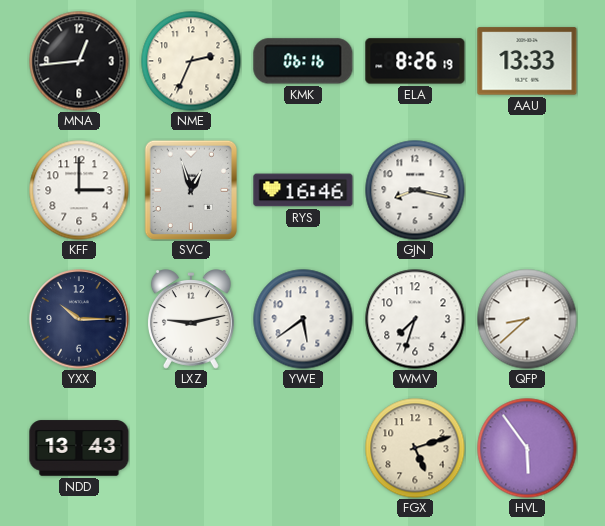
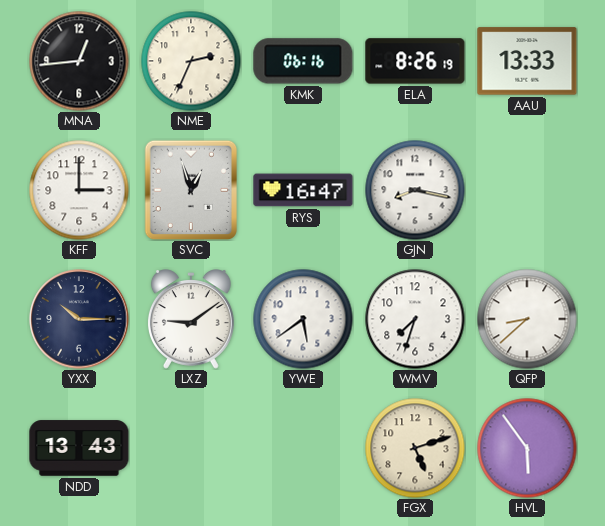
RYS: 16:46 -> 16:47 (303, 190)
LXZ: 9:13 -> 9:09 (191, 319)
